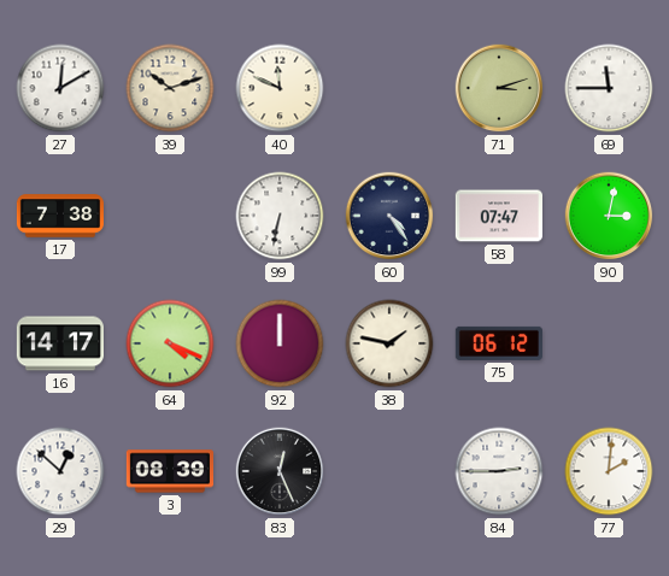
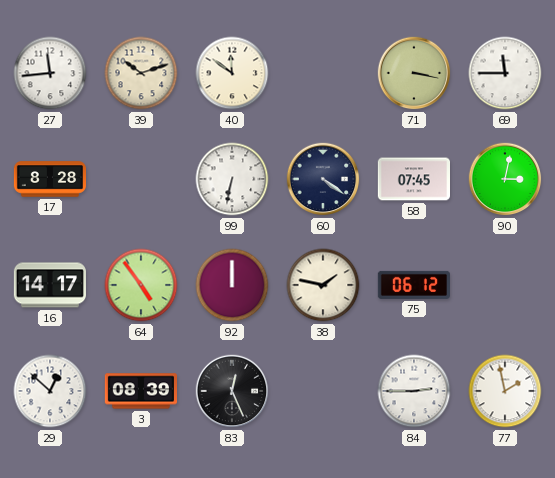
27: 12:10 -> 11:44 (50, 73)
40: 11:49 -> 11:51 (232, 73)
71: 3:12 -> 3:17 (414, 73)
17: 7:38 -> 8:28 (49, 179)
60: 4:24 -> 4:21 (323, 179)
58: 07:47 -> 07:45 (413, 179)
64: 4:19 -> 4:54 (141, 285)
77: 2:01 -> 1:58 (505, 391)
